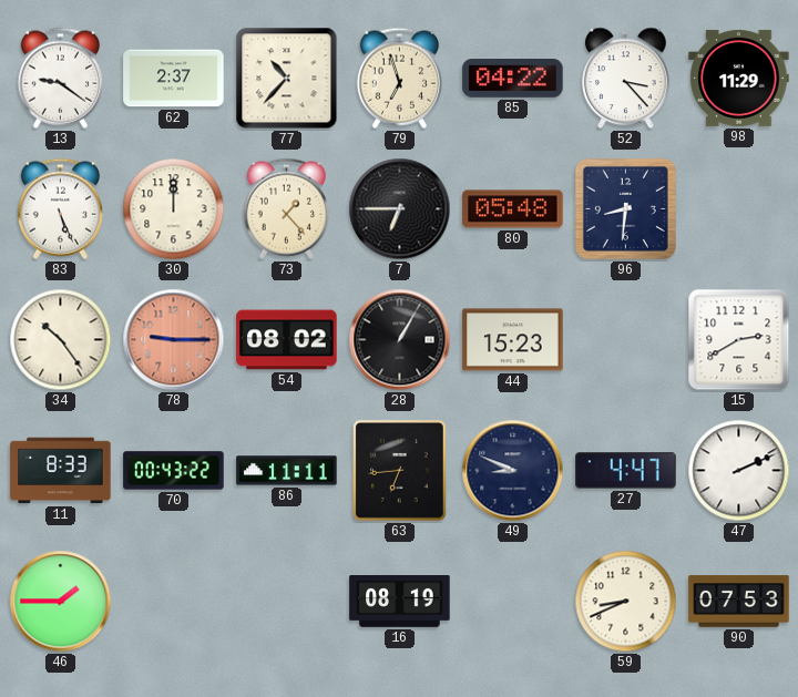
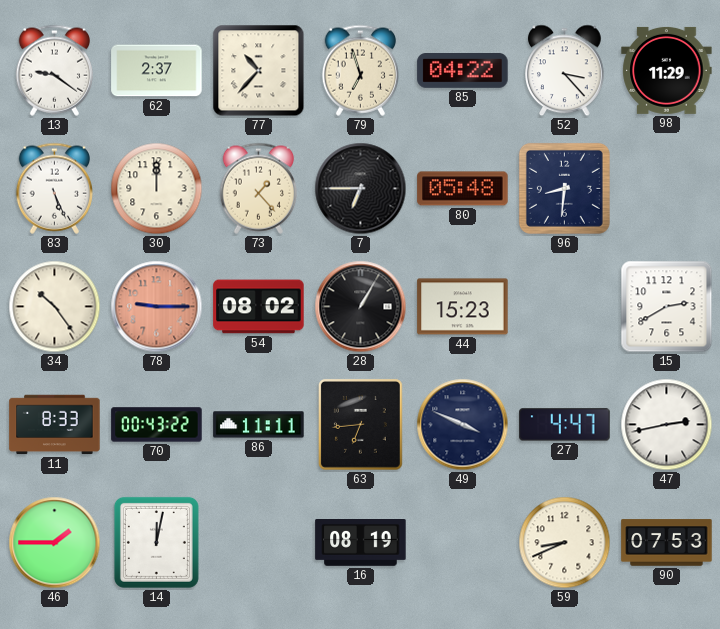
49: 8:49 -> 3:49 (463, 425)
47: 2:11 -> 2:43 (667, 425)
14: none -> 12:02 (156, 542)
